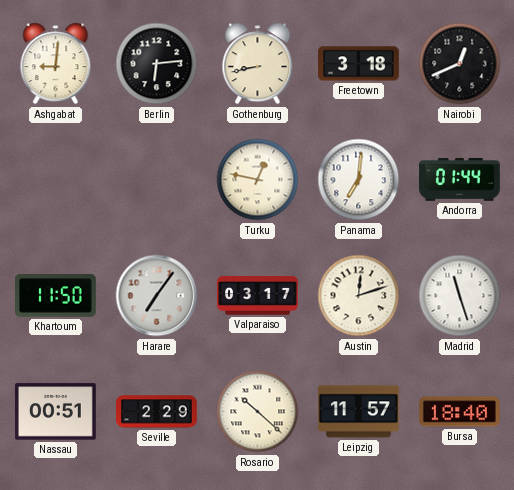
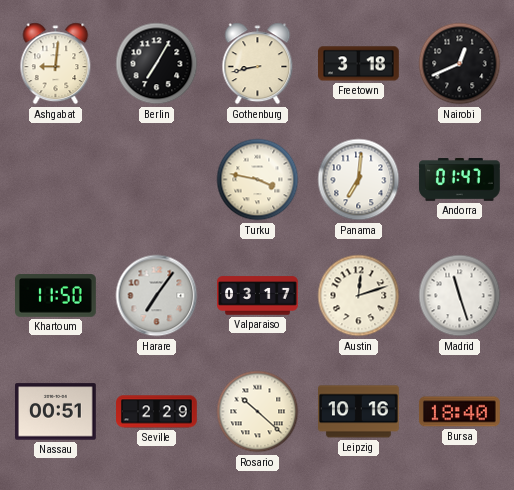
Berlin: 6:14 -> 7:05 (157, 64)
Turku: 12:47 -> 3:47 (258, 180)
Andorra: 01:44 -> 01:47 (460, 180)
Leipzig: 11:57 -> 10:16 (359, 412)
